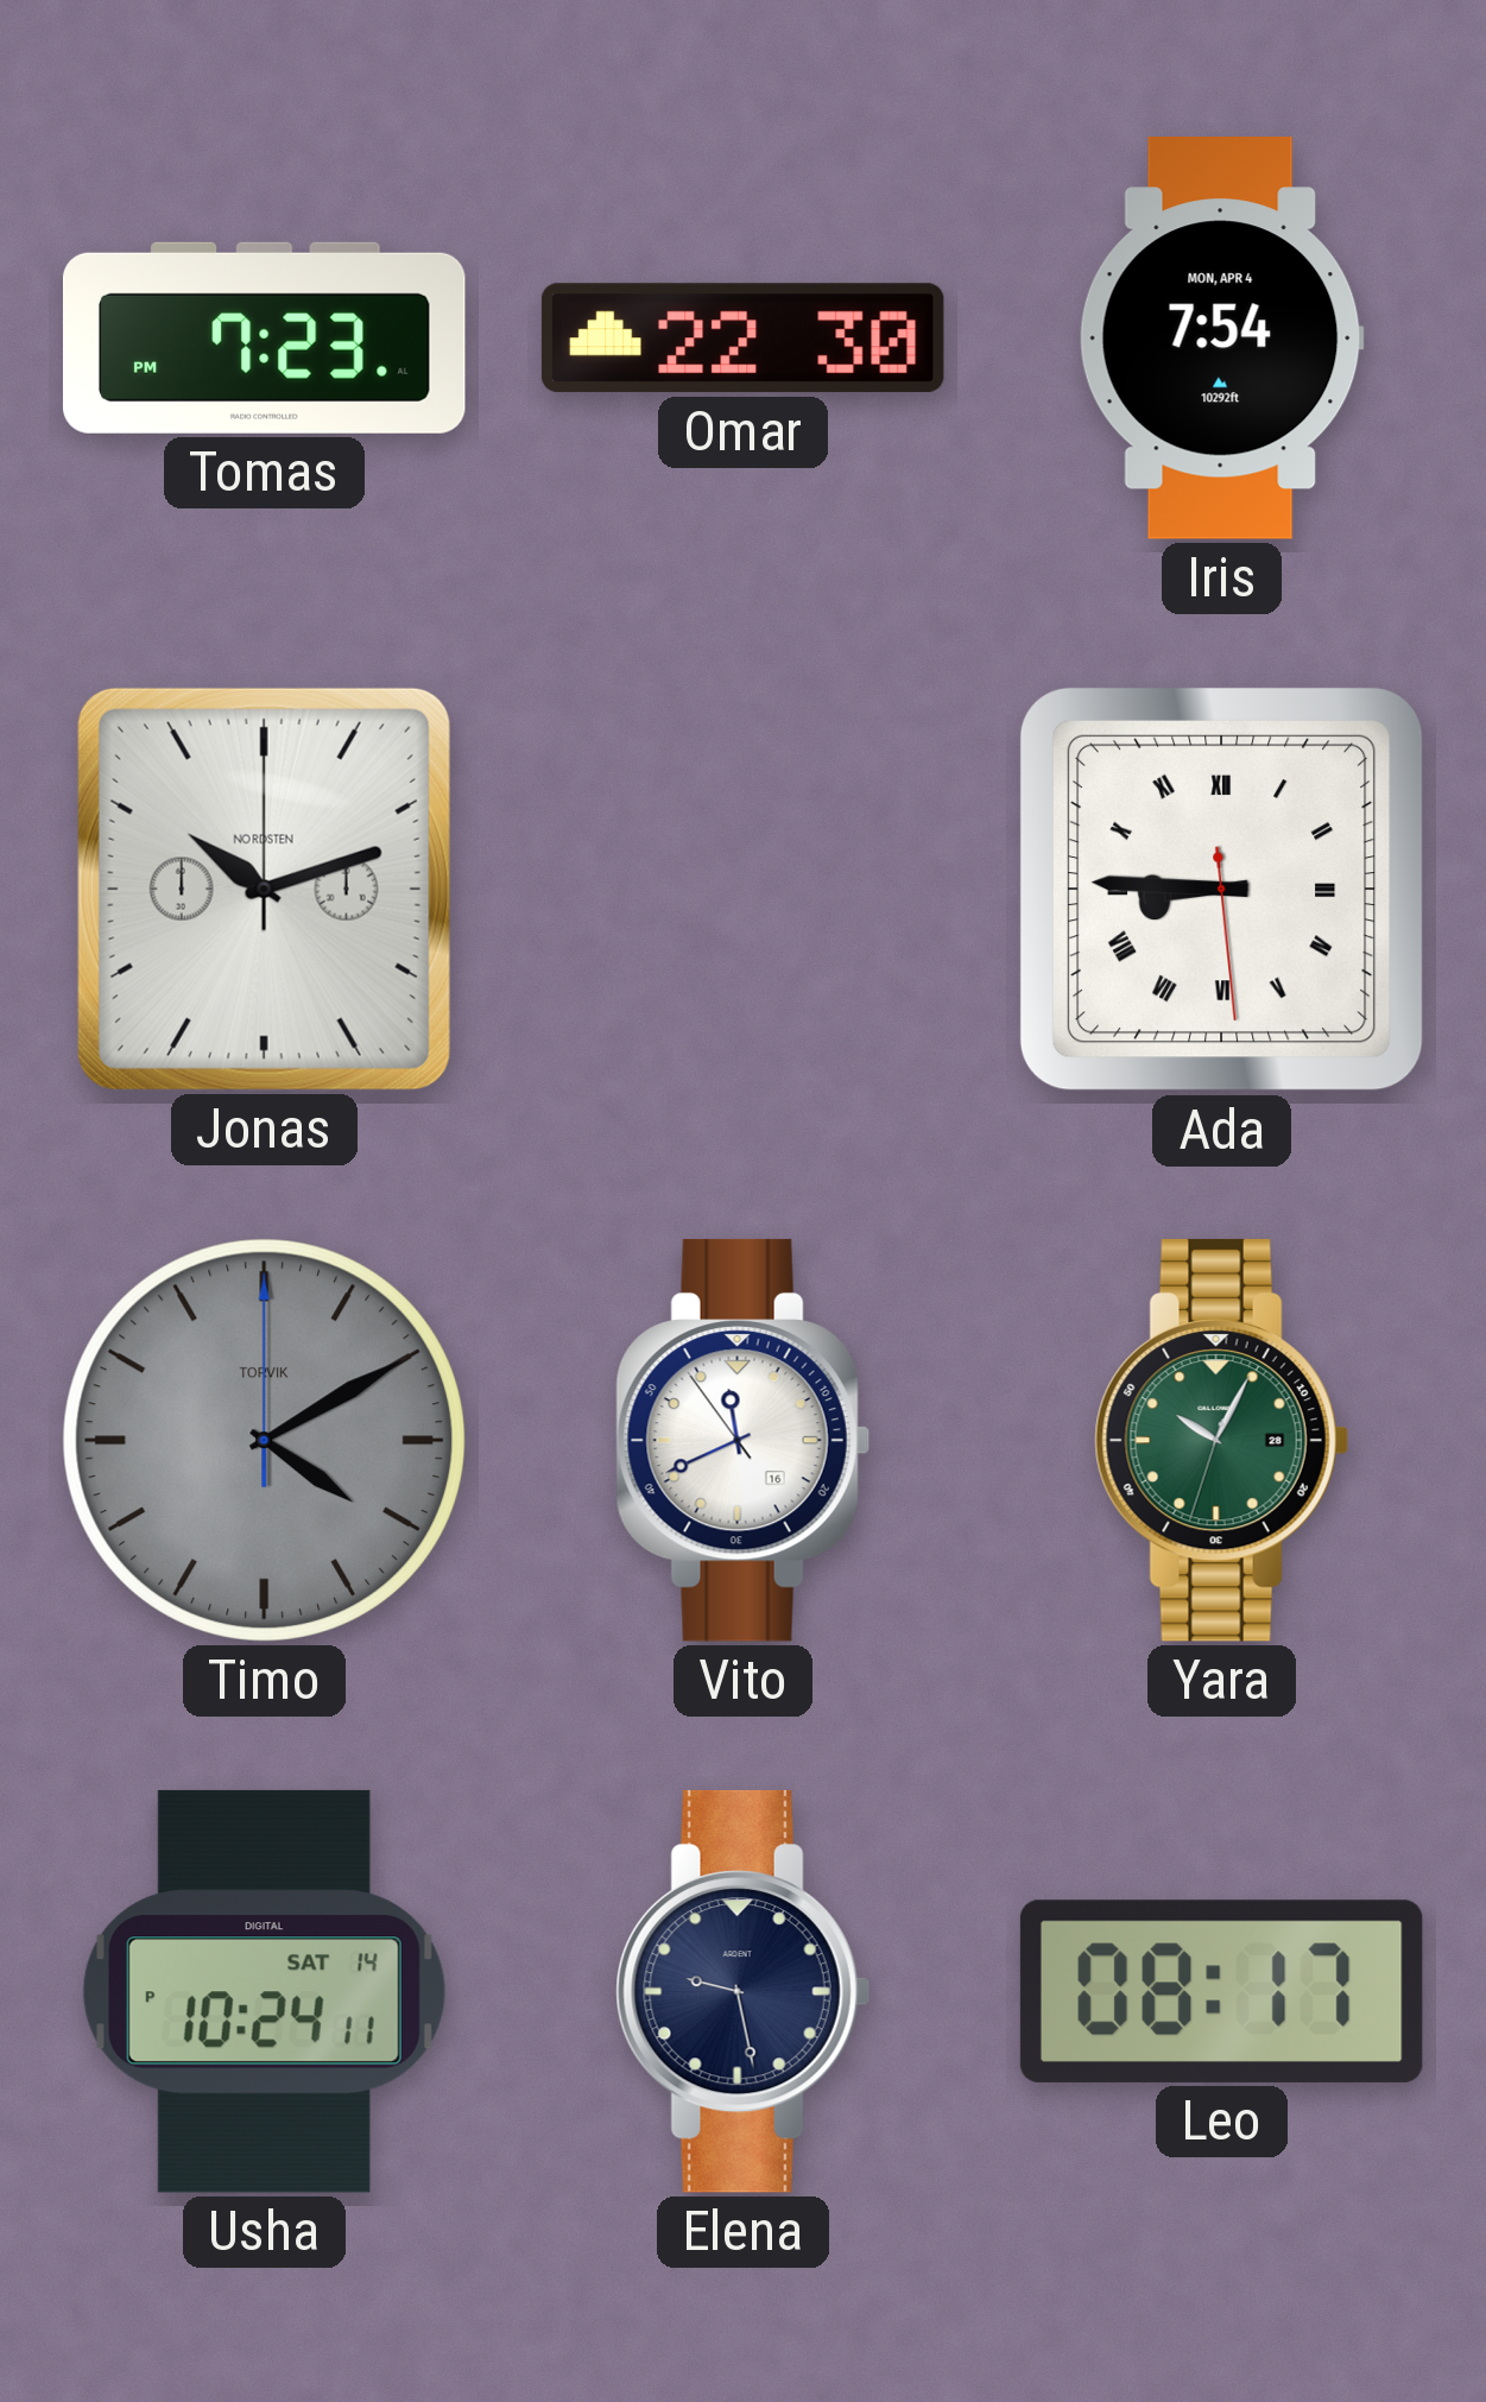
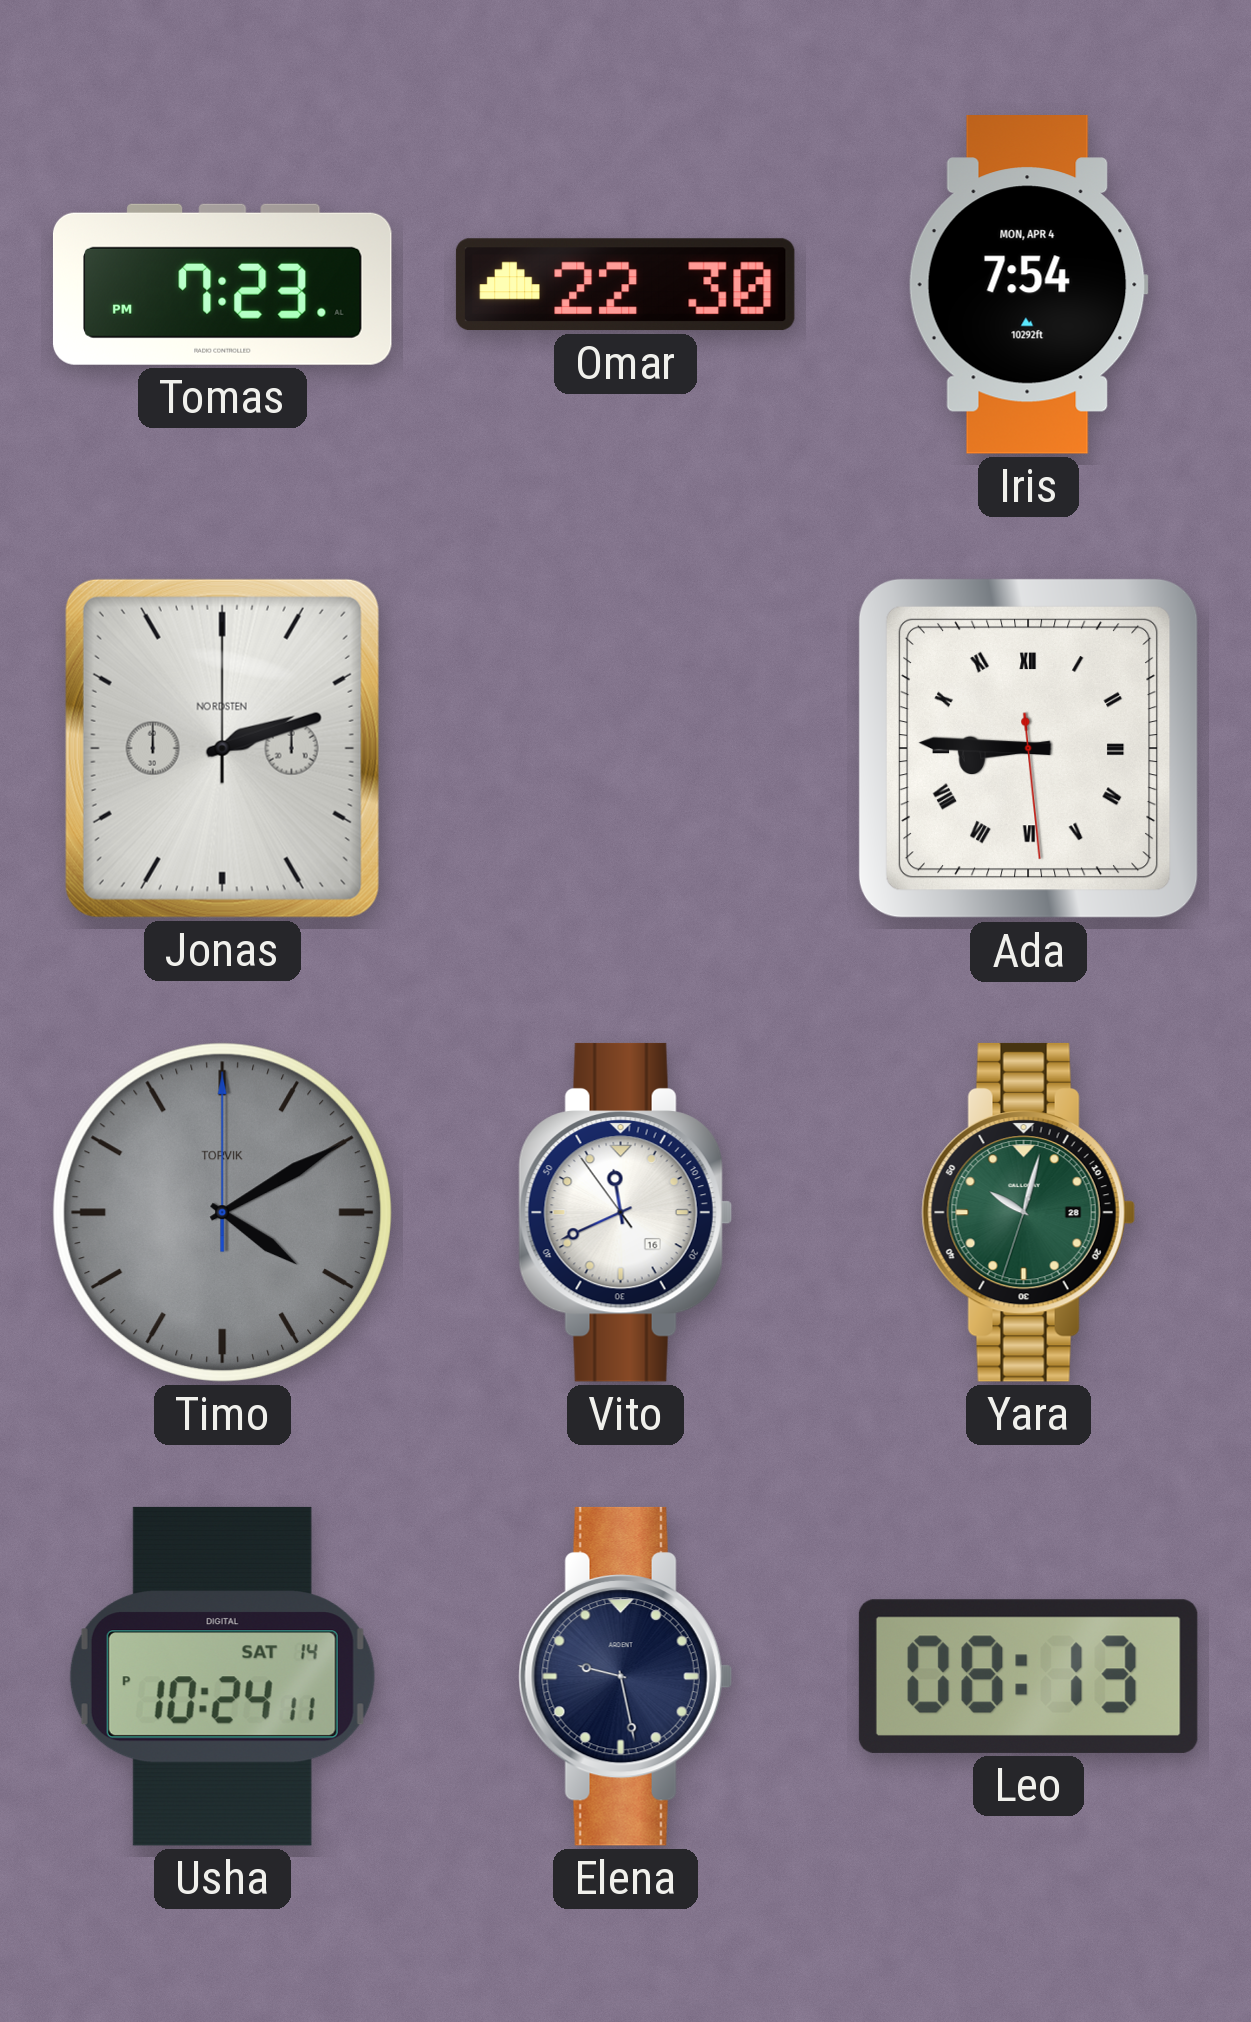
Jonas: 10:12 -> 2:12 (222, 748)
Yara: 10:04 -> 10:02 (1028, 1212)
Leo: 08:17 -> 08:13 (1028, 1676)
